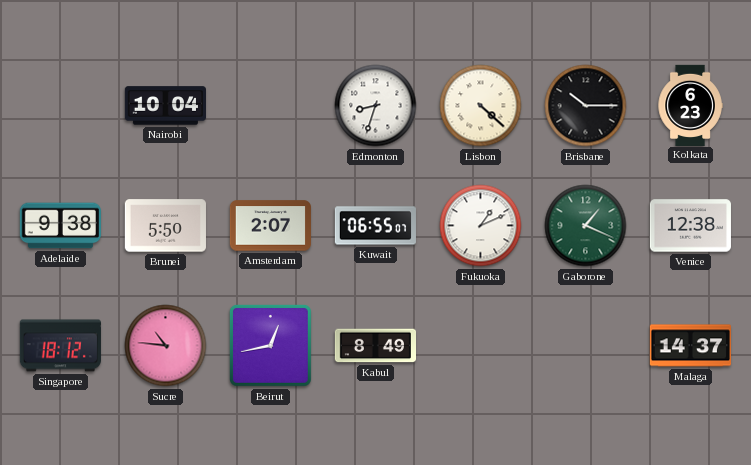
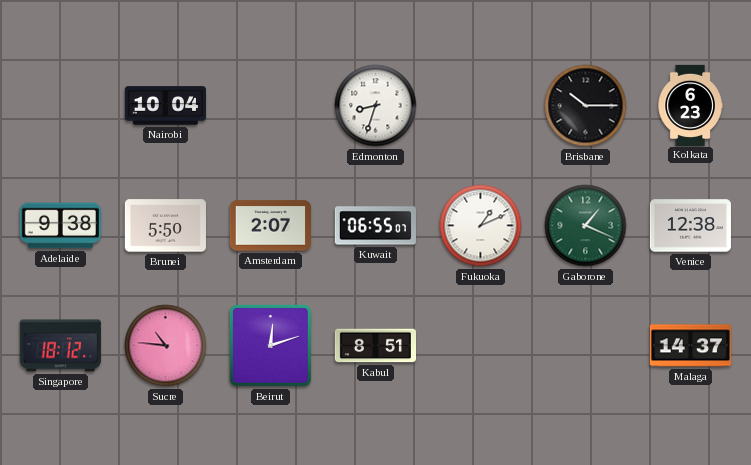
Lisbon: 4:22 -> none (481, 106)
Beirut: 12:43 -> 12:12 (271, 346)
Kabul: 8:49 -> 8:51 (375, 346)
